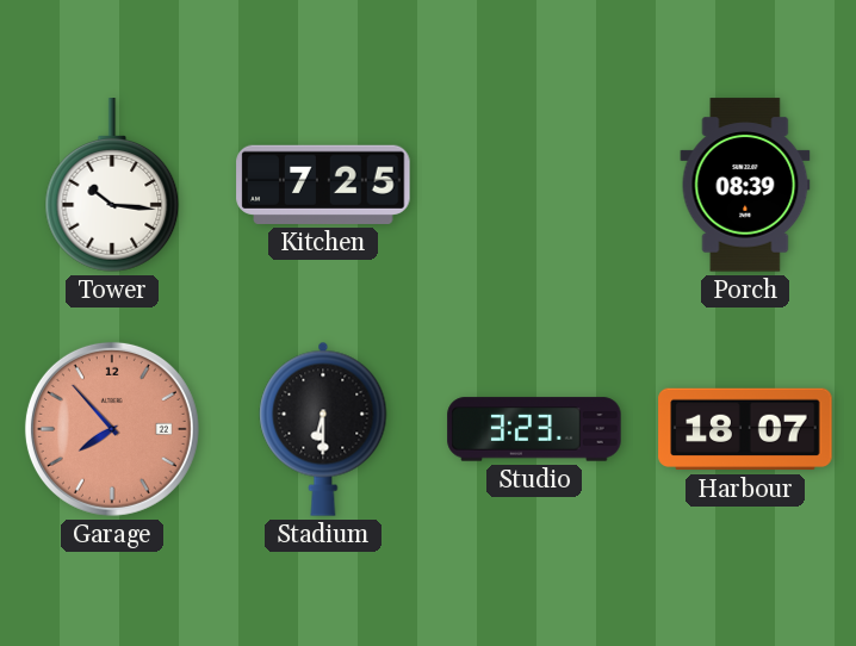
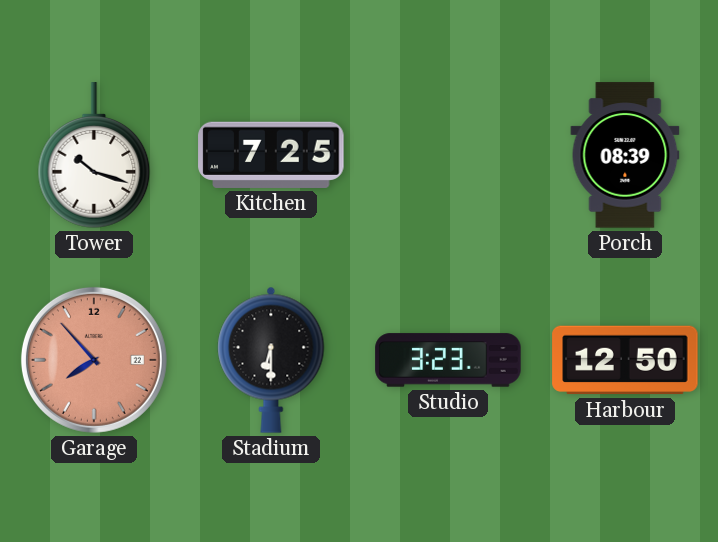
Tower: 10:16 -> 10:18 (94, 155)
Harbour: 18:07 -> 12:50 (625, 360)
